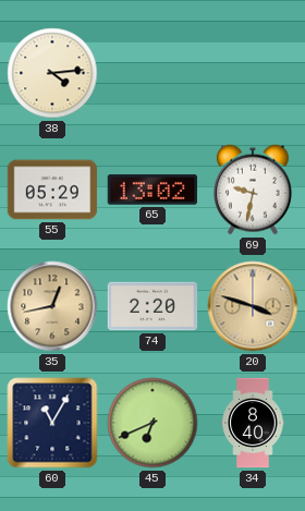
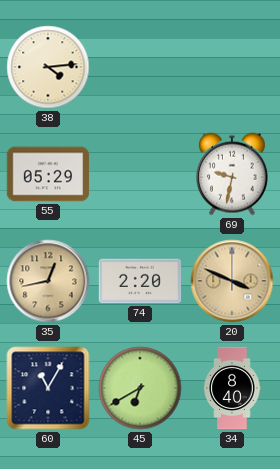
65: 13:02 -> none (151, 190)
20: 3:48 -> 3:49 (232, 281)
45: 6:41 -> 6:40 (140, 388)
